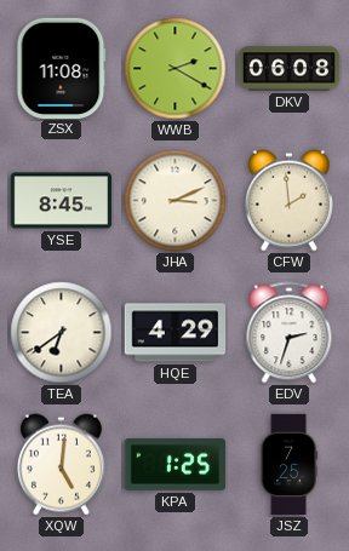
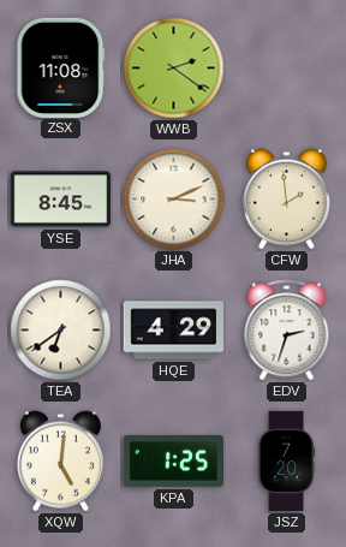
WWB: 2:20 -> 2:21 (174, 69)
DKV: 06:08 -> none (290, 69)
JSZ: 7:25 -> 7:20 (286, 462)
